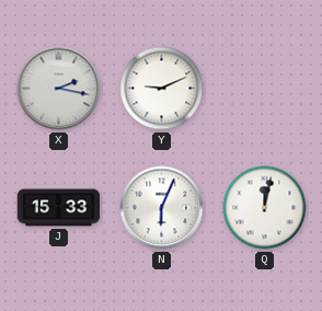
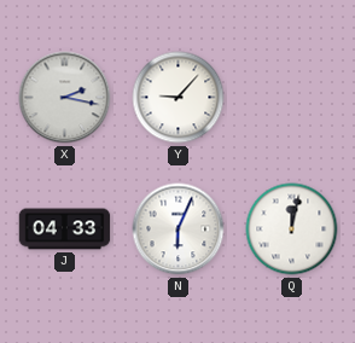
Y: 9:11 -> 9:07 (179, 98)
J: 15:33 -> 04:33 (65, 229)
